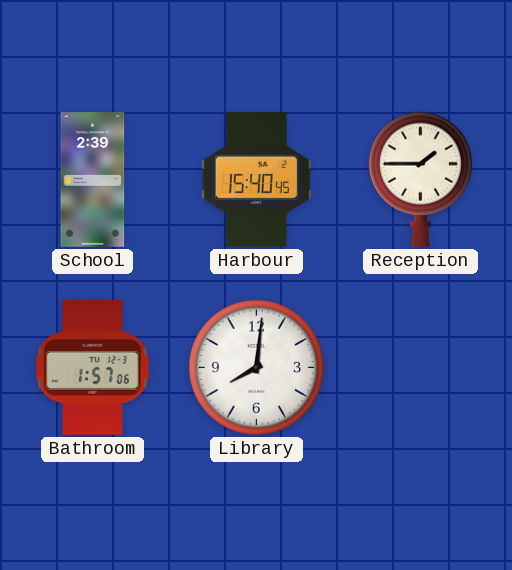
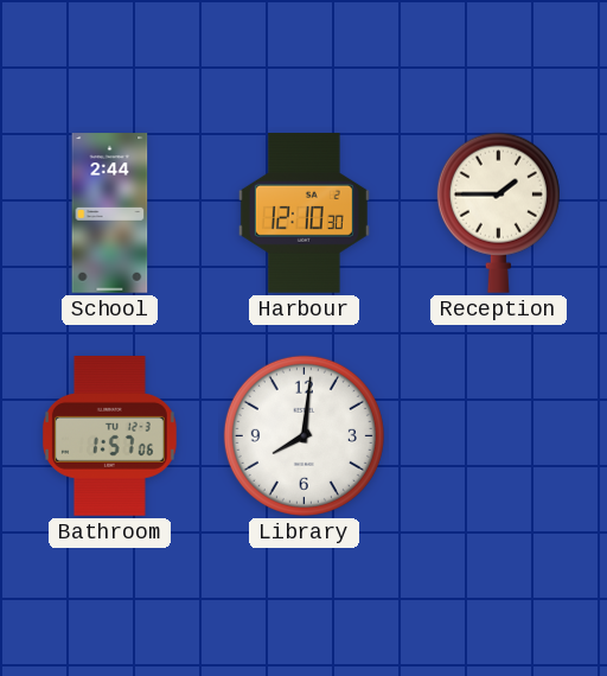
School: 2:39 -> 2:44 (110, 213)
Harbour: 15:40 -> 12:10 (303, 213)
